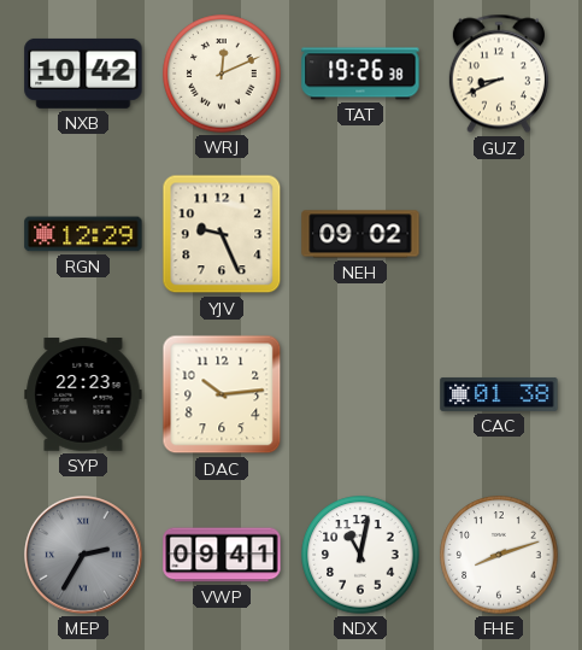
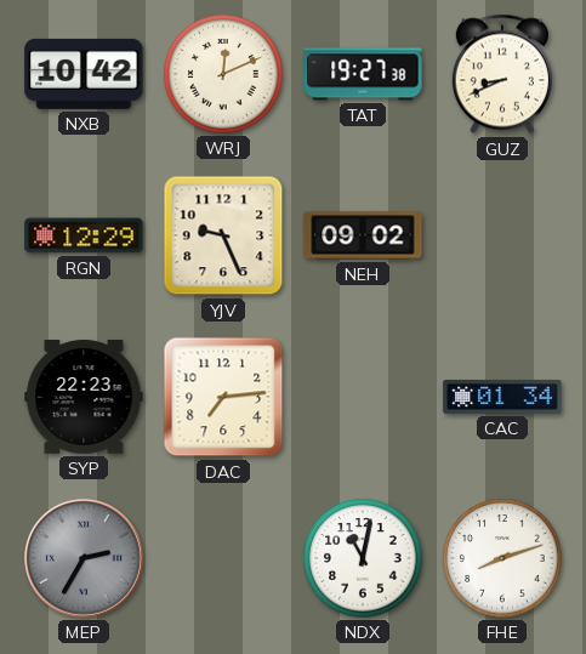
TAT: 19:26 -> 19:27 (363, 74)
DAC: 10:14 -> 7:14 (223, 397)
CAC: 01:38 -> 01:34 (502, 397)
VWP: 09:41 -> none (222, 555)
